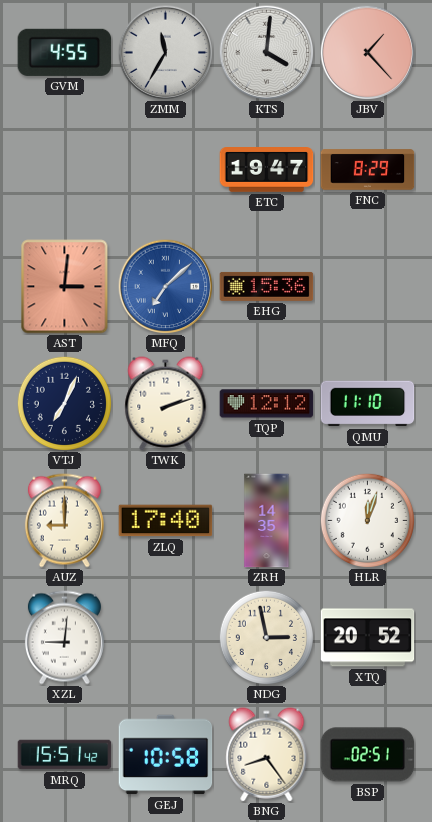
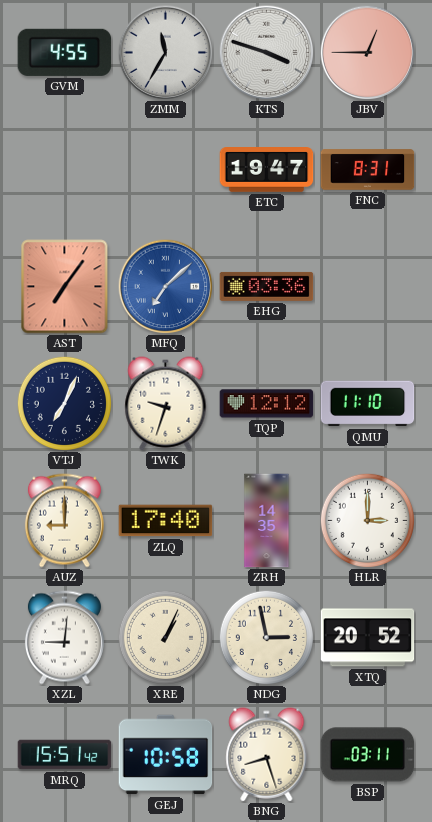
KTS: 4:01 -> 3:48 (266, 52)
JBV: 1:23 -> 12:45 (367, 52)
FNC: 8:29 -> 8:31 (368, 170)
AST: 3:01 -> 7:06 (65, 287)
EHG: 15:36 -> 03:36 (267, 286)
TWK: 2:12 -> 9:33 (166, 404)
HLR: 12:03 -> 3:00 (367, 520)
XRE: none -> 1:04 (165, 637)
BNG: 8:24 -> 8:27 (267, 755)
BSP: 02:51 -> 03:11 (368, 755)
